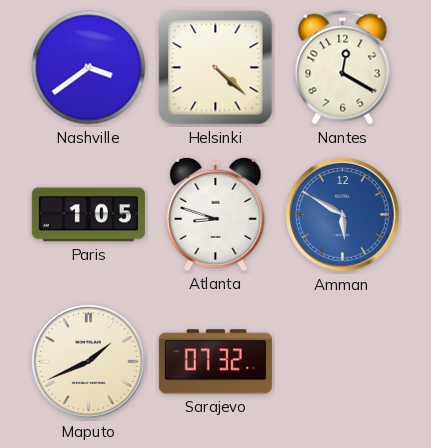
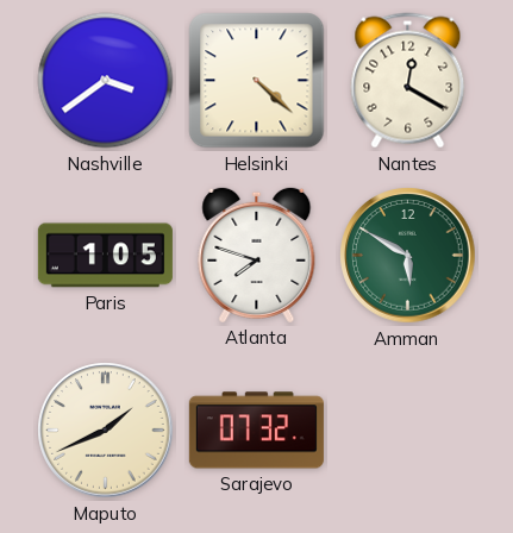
Atlanta: 8:48 -> 7:48 (257, 255)
Amman dial: blue -> green (408, 256)
